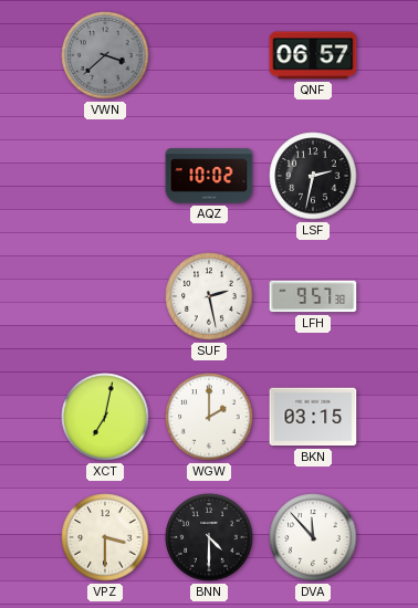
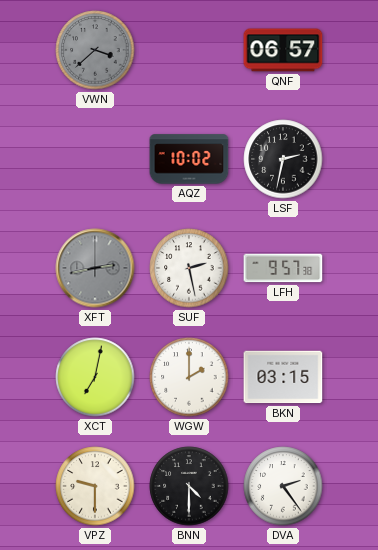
XFT: none -> 2:43 (95, 268)
VPZ: 3:30 -> 9:30 (95, 486)
DVA: 11:53 -> 2:24 (283, 486)
